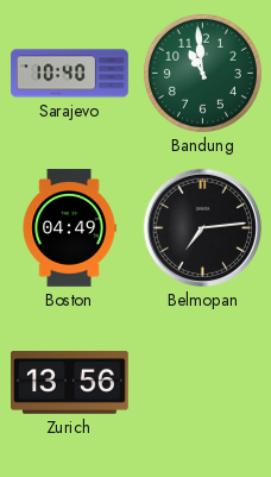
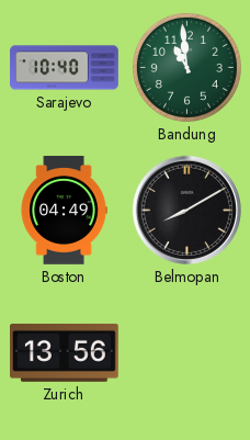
Belmopan: 7:14 -> 8:10 (186, 210)
